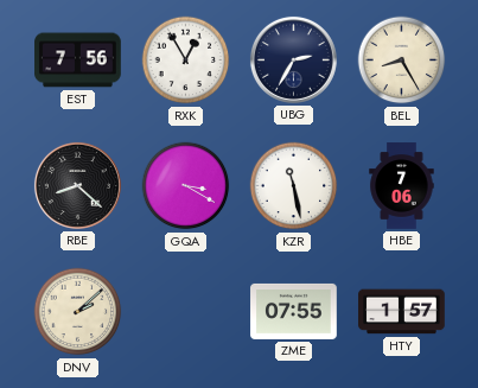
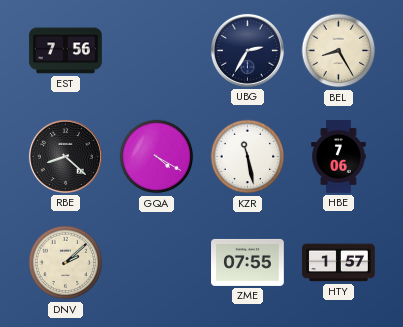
RXK: 12:55 -> none (186, 61)
GQA: 3:20 -> 4:20 (157, 157)
